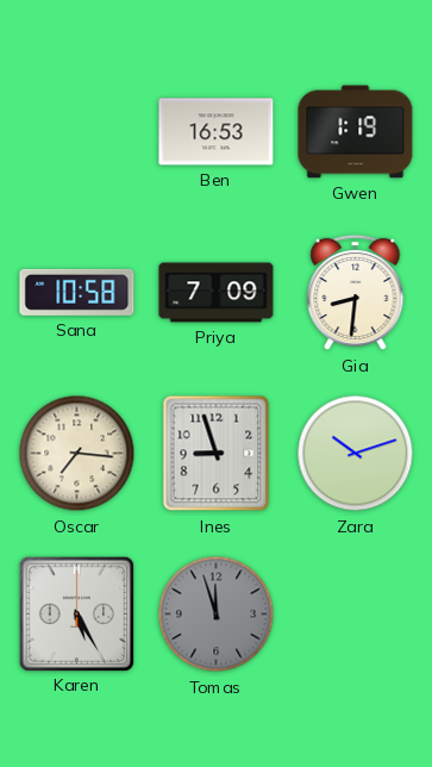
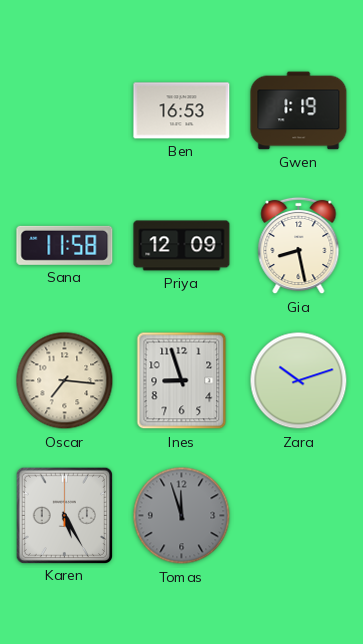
Sana: 10:58 -> 11:58 (65, 245)
Priya: 7:09 -> 12:09 (182, 246)
Gia: 8:31 -> 8:28 (299, 246)
